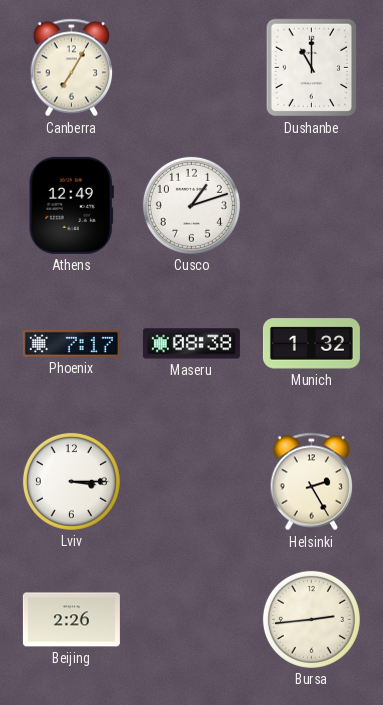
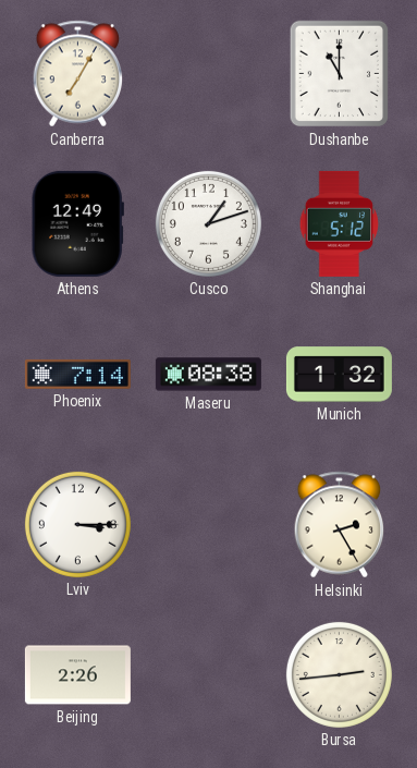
Shanghai: none -> 5:12 (339, 223)
Phoenix: 7:17 -> 7:14 (77, 374)
